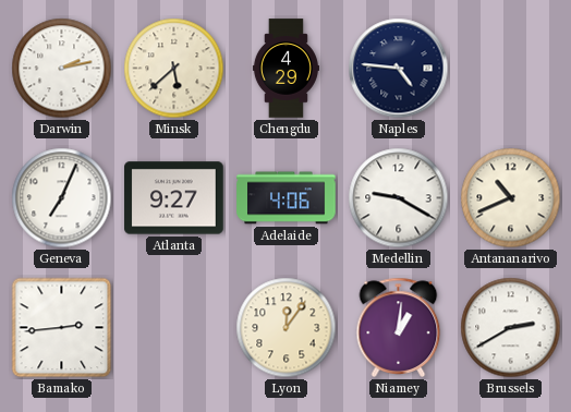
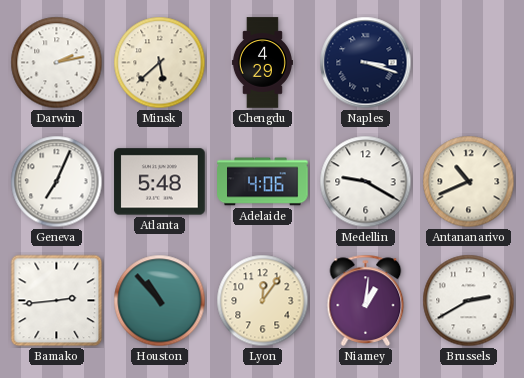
Naples: 4:46 -> 3:18 (366, 63)
Atlanta: 9:27 -> 5:48 (160, 182)
Houston: none -> 10:53 (160, 301)
